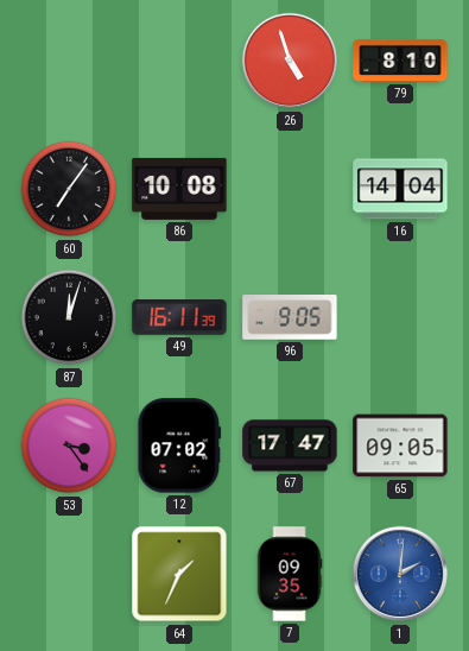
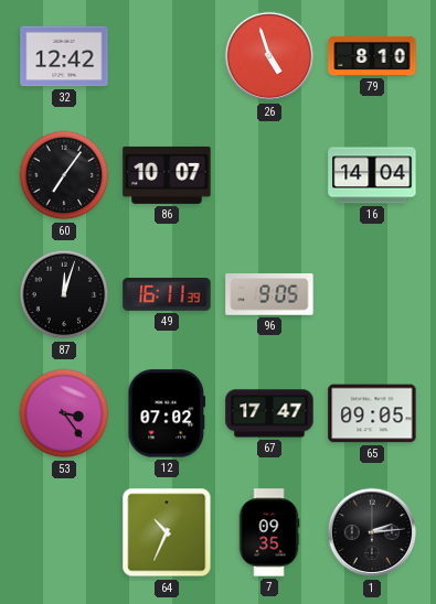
32: none -> 12:42 (64, 56)
86: 10:08 -> 10:07 (167, 175)
64: 1:34 -> 10:34 (167, 532)
1: 2:01 -> 2:14 (372, 532)
1 dial: blue -> black (372, 532)
